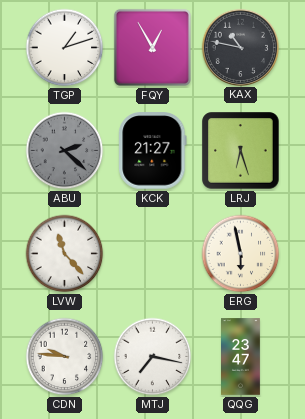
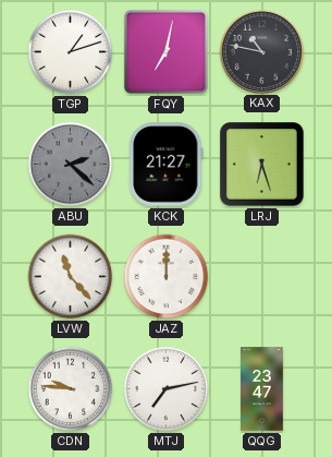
FQY: 12:55 -> 7:02 (165, 51)
JAZ: none -> 12:00 (167, 277)
ERG: 5:58 -> none (241, 254)
MTJ: 7:17 -> 7:13 (167, 389)
